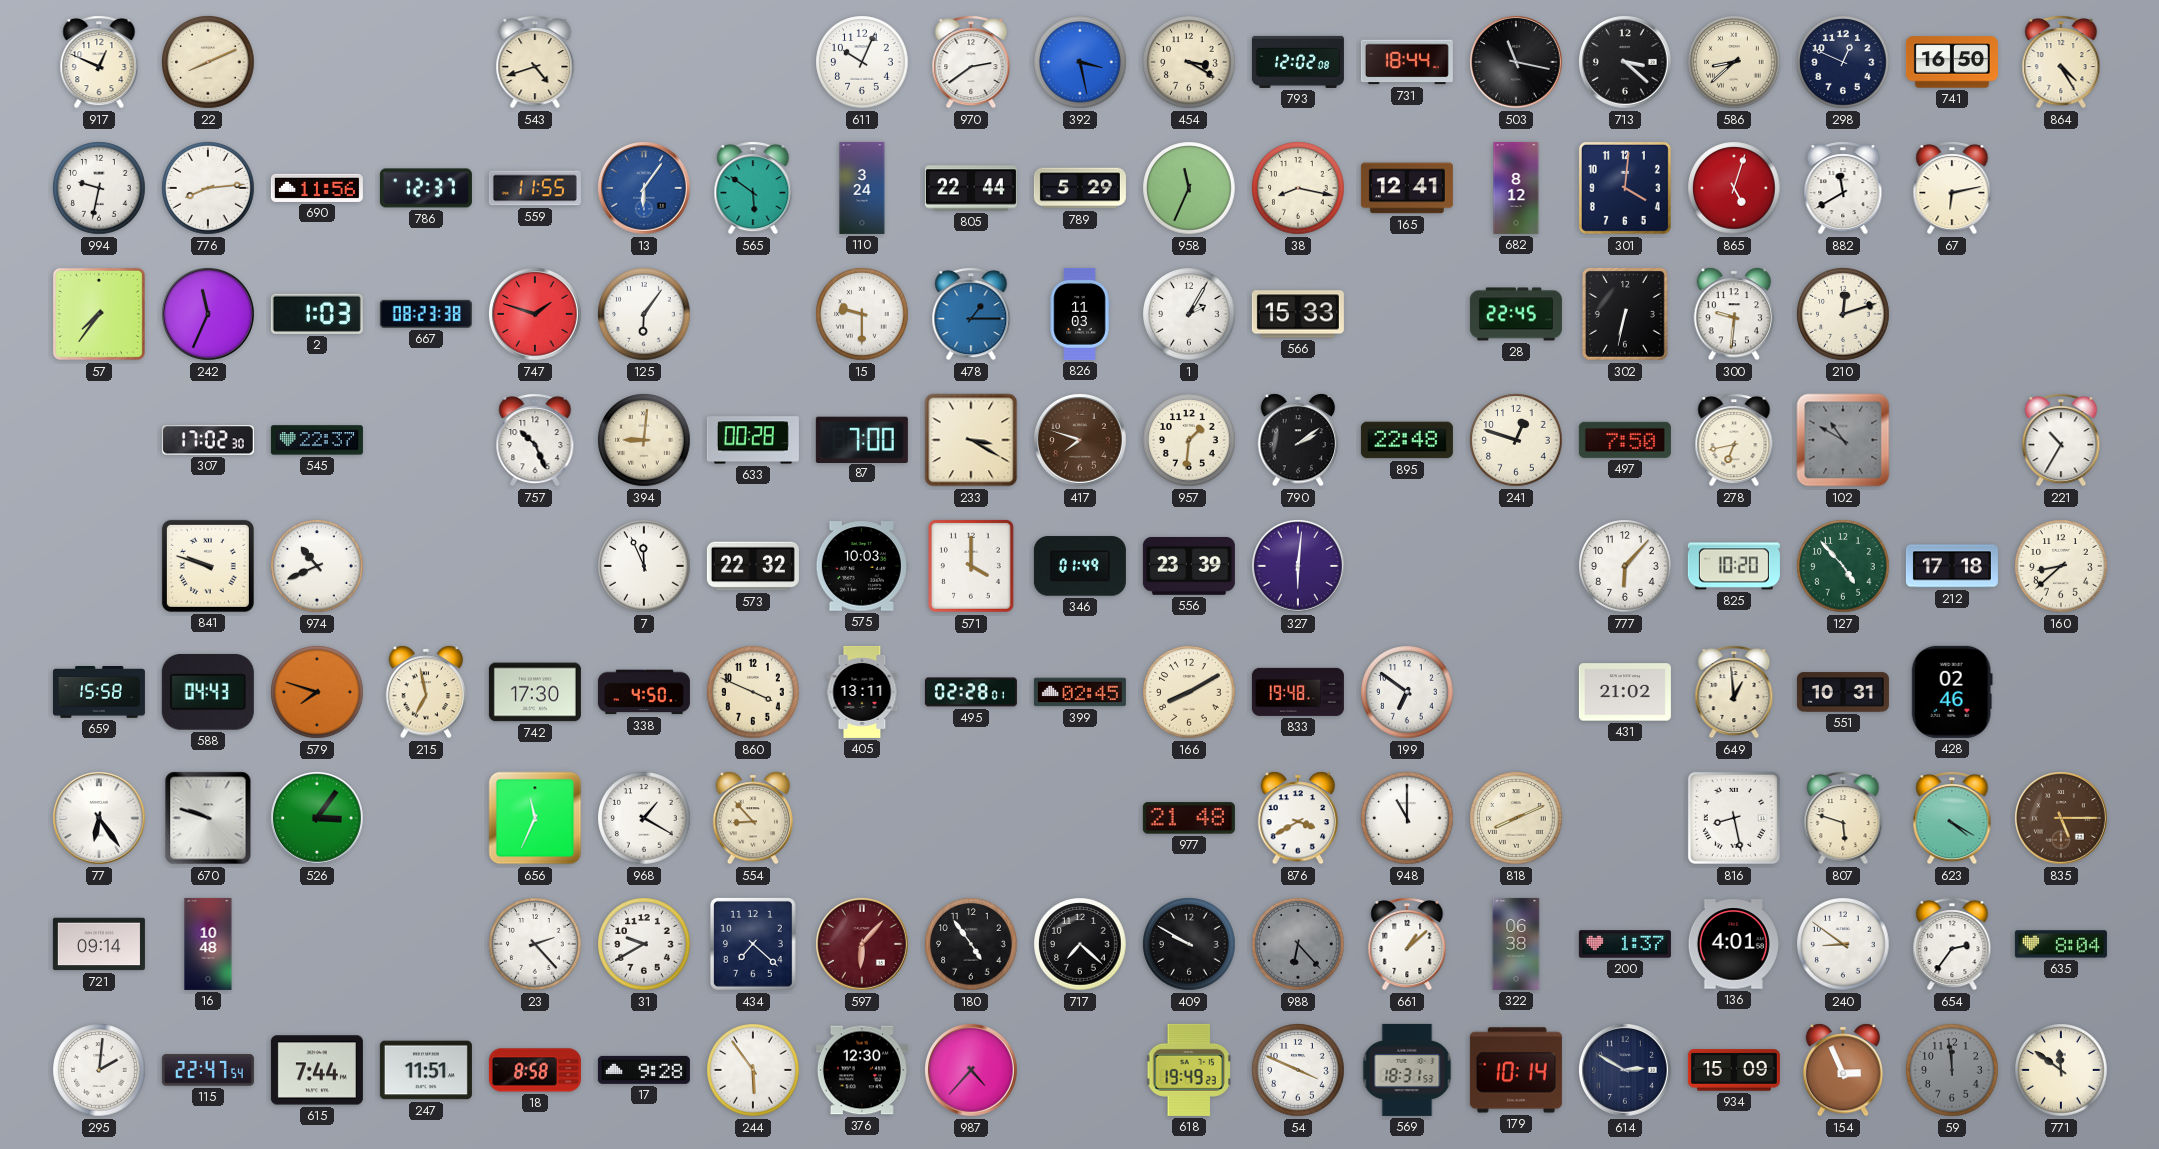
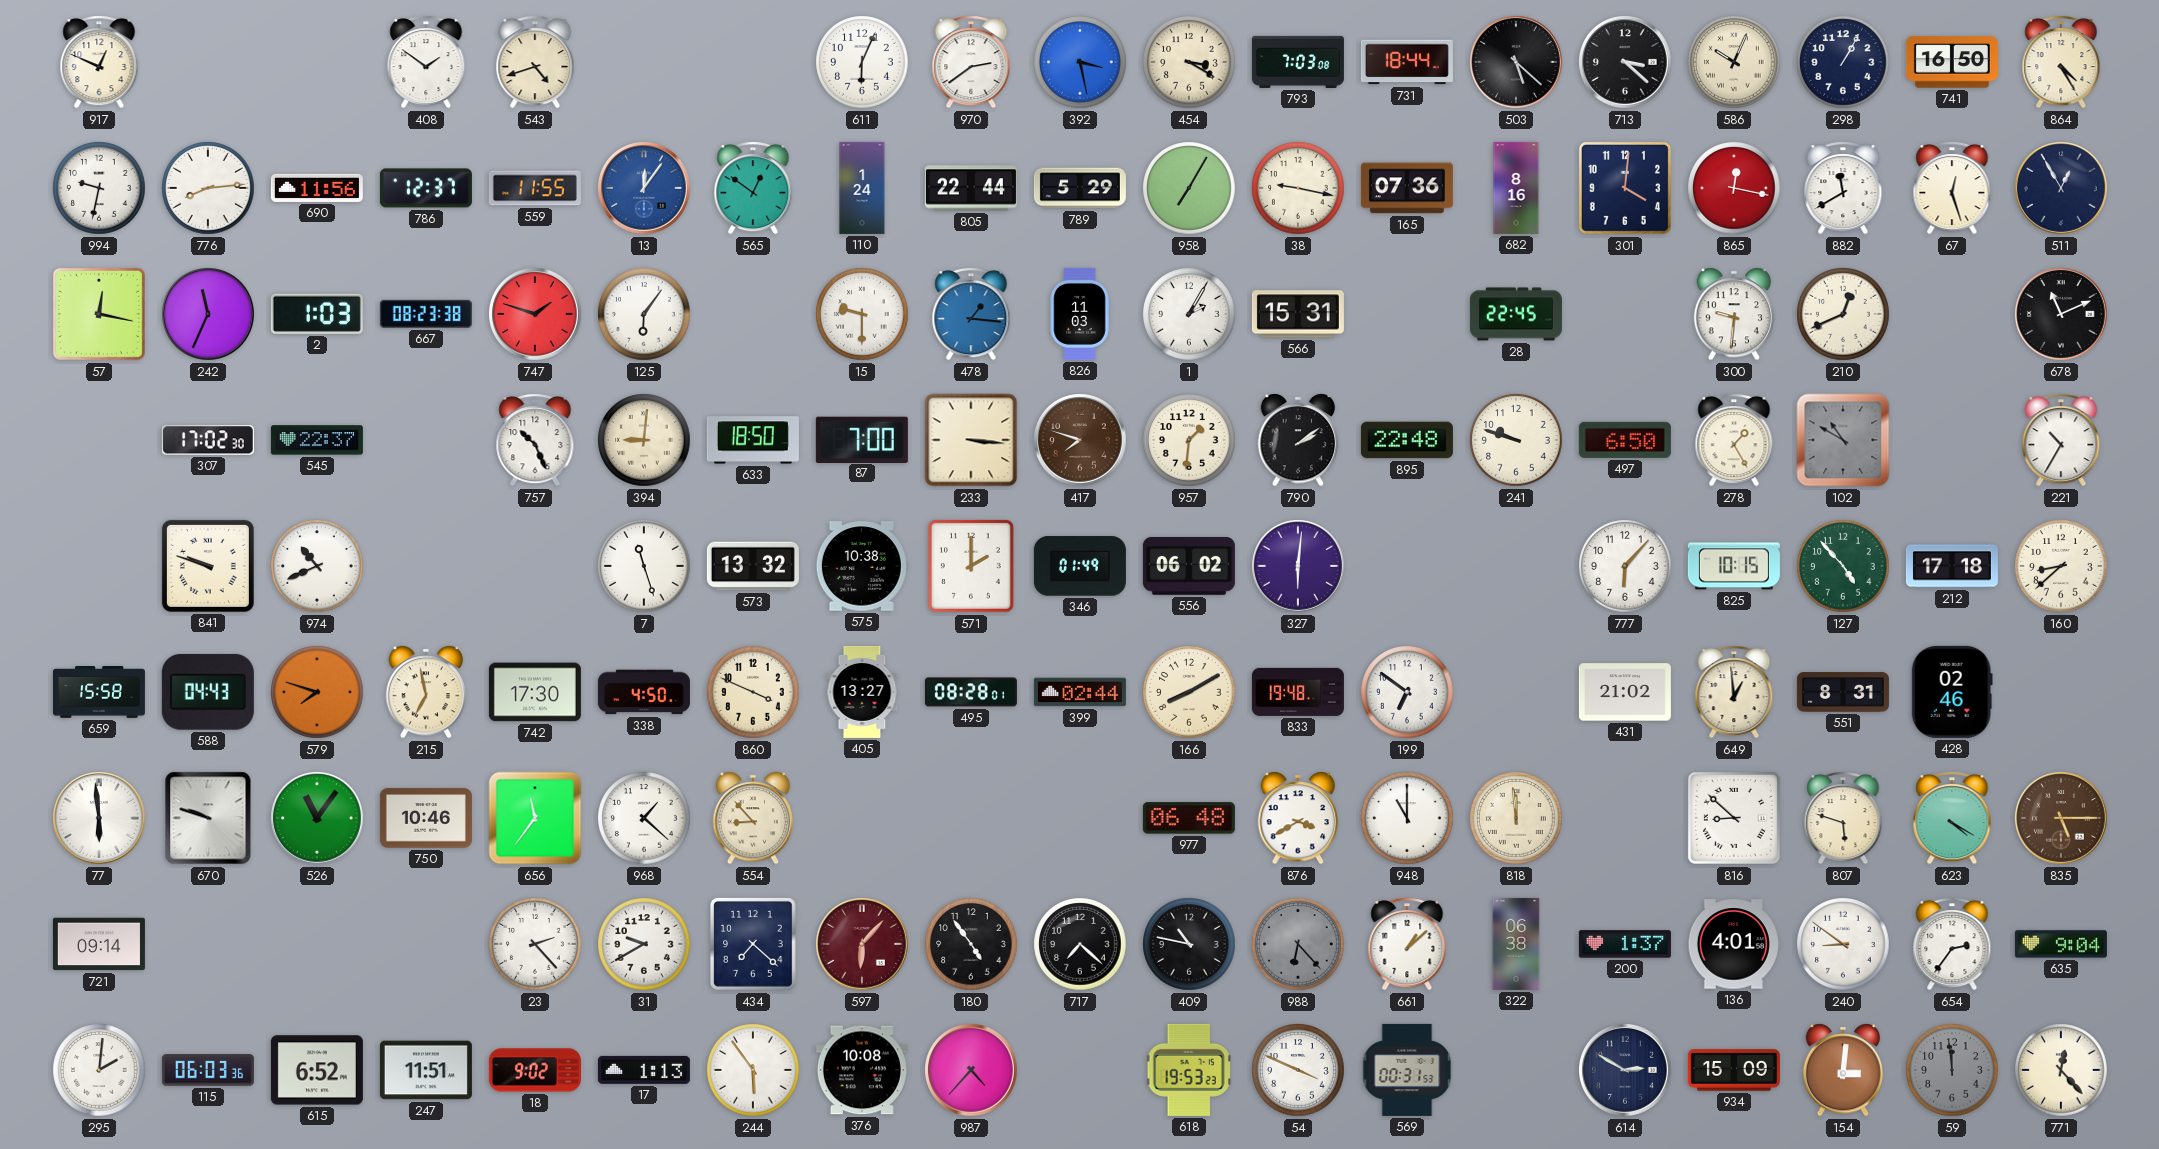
22: 8:11 -> none (208, 62)
408: none -> 1:51 (426, 62)
611: 10:04 -> 6:04 (862, 62)
793: 12:02 -> 7:03 (1298, 62)
503: 11:17 -> 5:22 (1517, 63)
586: 8:38 -> 10:04 (1734, 62)
298: 12:49 -> 1:05 (1843, 62)
13: 6:06 -> 12:06 (645, 189)
565: 5:51 -> 12:51 (753, 188)
110: 3:24 -> 1:24 (862, 188)
958: 11:34 -> 7:05 (1189, 188)
38: 8:17 -> 9:17 (1298, 188)
165: 12:41 -> 07:36 (1407, 188)
682: 8:12 -> 8:16 (1516, 188)
865: 5:03 -> 12:17 (1734, 188)
67: 6:13 -> 12:27 (1952, 188)
511: none -> 12:55 (2062, 189)
57: 7:36 -> 12:17 (99, 314)
478: 1:15 -> 1:16 (971, 314)
566: 15:33 -> 15:31 (1298, 314)
302: 6:32 -> none (1625, 315)
210: 12:12 -> 12:41 (1843, 314)
678: none -> 11:11 (2062, 315)
633: 00:28 -> 18:50 (753, 440)
233: 3:20 -> 3:16 (971, 440)
241: 12:48 -> 9:48 (1516, 440)
497: 7:50 -> 6:50 (1625, 440)
278: 6:43 -> 1:25 (1734, 440)
7: 11:56 -> 11:27 (644, 566)
573: 22:32 -> 13:32 (753, 566)
575: 10:03 -> 10:38 (862, 566)
571: 4:00 -> 2:00 (971, 567)
556: 23:39 -> 06:02 (1189, 566)
825: 10:20 -> 10:15 (1734, 566)
405: 13:11 -> 13:27 (862, 692)
495: 02:28 -> 08:28 (971, 692)
399: 02:45 -> 02:44 (1080, 692)
551: 10:31 -> 8:31 (1843, 692)
77: 6:24 -> 5:59 (100, 819)
526: 3:06 -> 11:06 (318, 819)
750: none -> 10:46 (426, 818)
656: 11:34 -> 11:36 (535, 818)
968: 1:20 -> 1:22 (644, 818)
977: 21:48 -> 06:48 (1189, 818)
818: 8:11 -> 11:59 (1516, 818)
816: 8:28 -> 8:52 (1734, 818)
16: 10:48 -> none (208, 944)
409: 9:50 -> 10:47 (1189, 944)
635: 8:04 -> 9:04 (2061, 944)
115: 22:47 -> 06:03 (208, 1070)
615: 7:44 -> 6:52 (317, 1070)
18: 8:58 -> 9:02 (535, 1070)
17: 9:28 -> 1:13 (644, 1070)
376: 12:30 -> 10:08 (862, 1070)
618: 19:49 -> 19:53 (1189, 1070)
569: 18:31 -> 00:31 (1407, 1070)
179: 10:14 -> none (1516, 1070)
154: 2:56 -> 3:01 (1843, 1070)
771: 11:51 -> 12:23 (2061, 1070)
